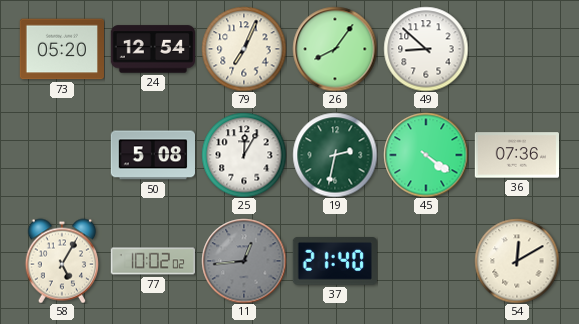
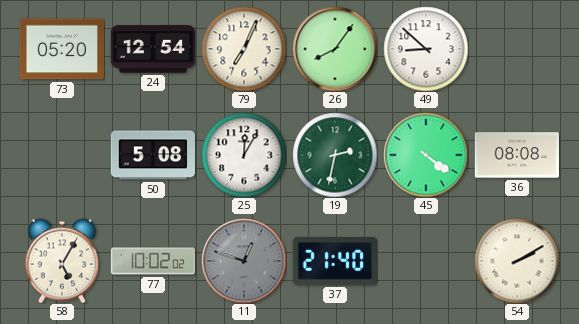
36: 07:36 -> 08:08 (516, 155)
11: 12:44 -> 12:48 (244, 261)
54: 12:10 -> 2:10 (517, 261)
